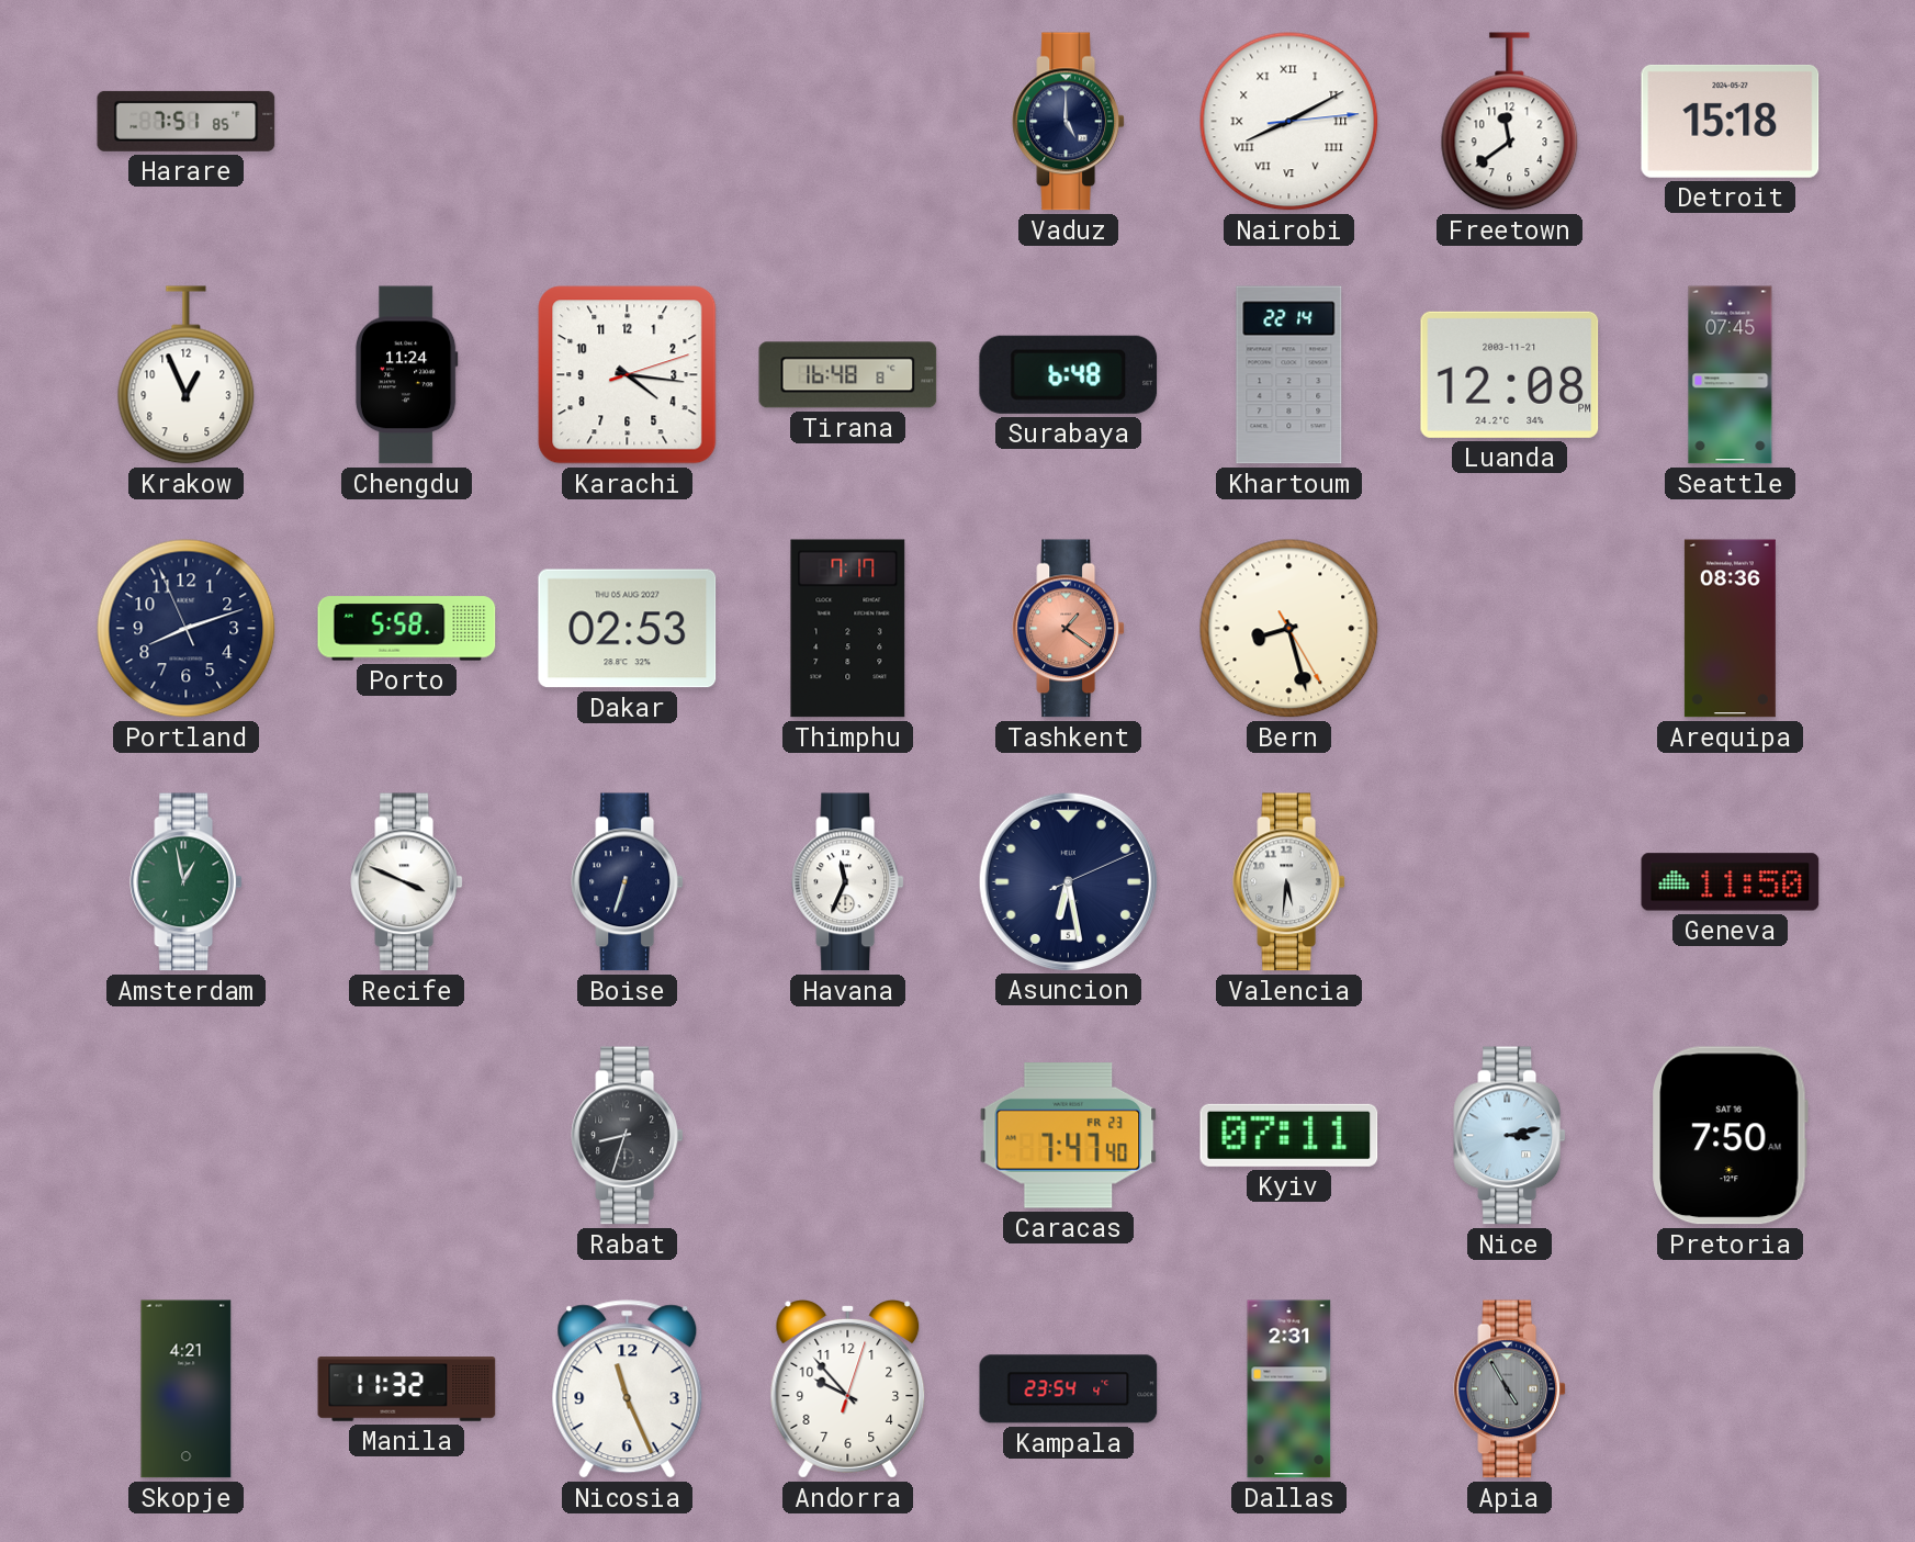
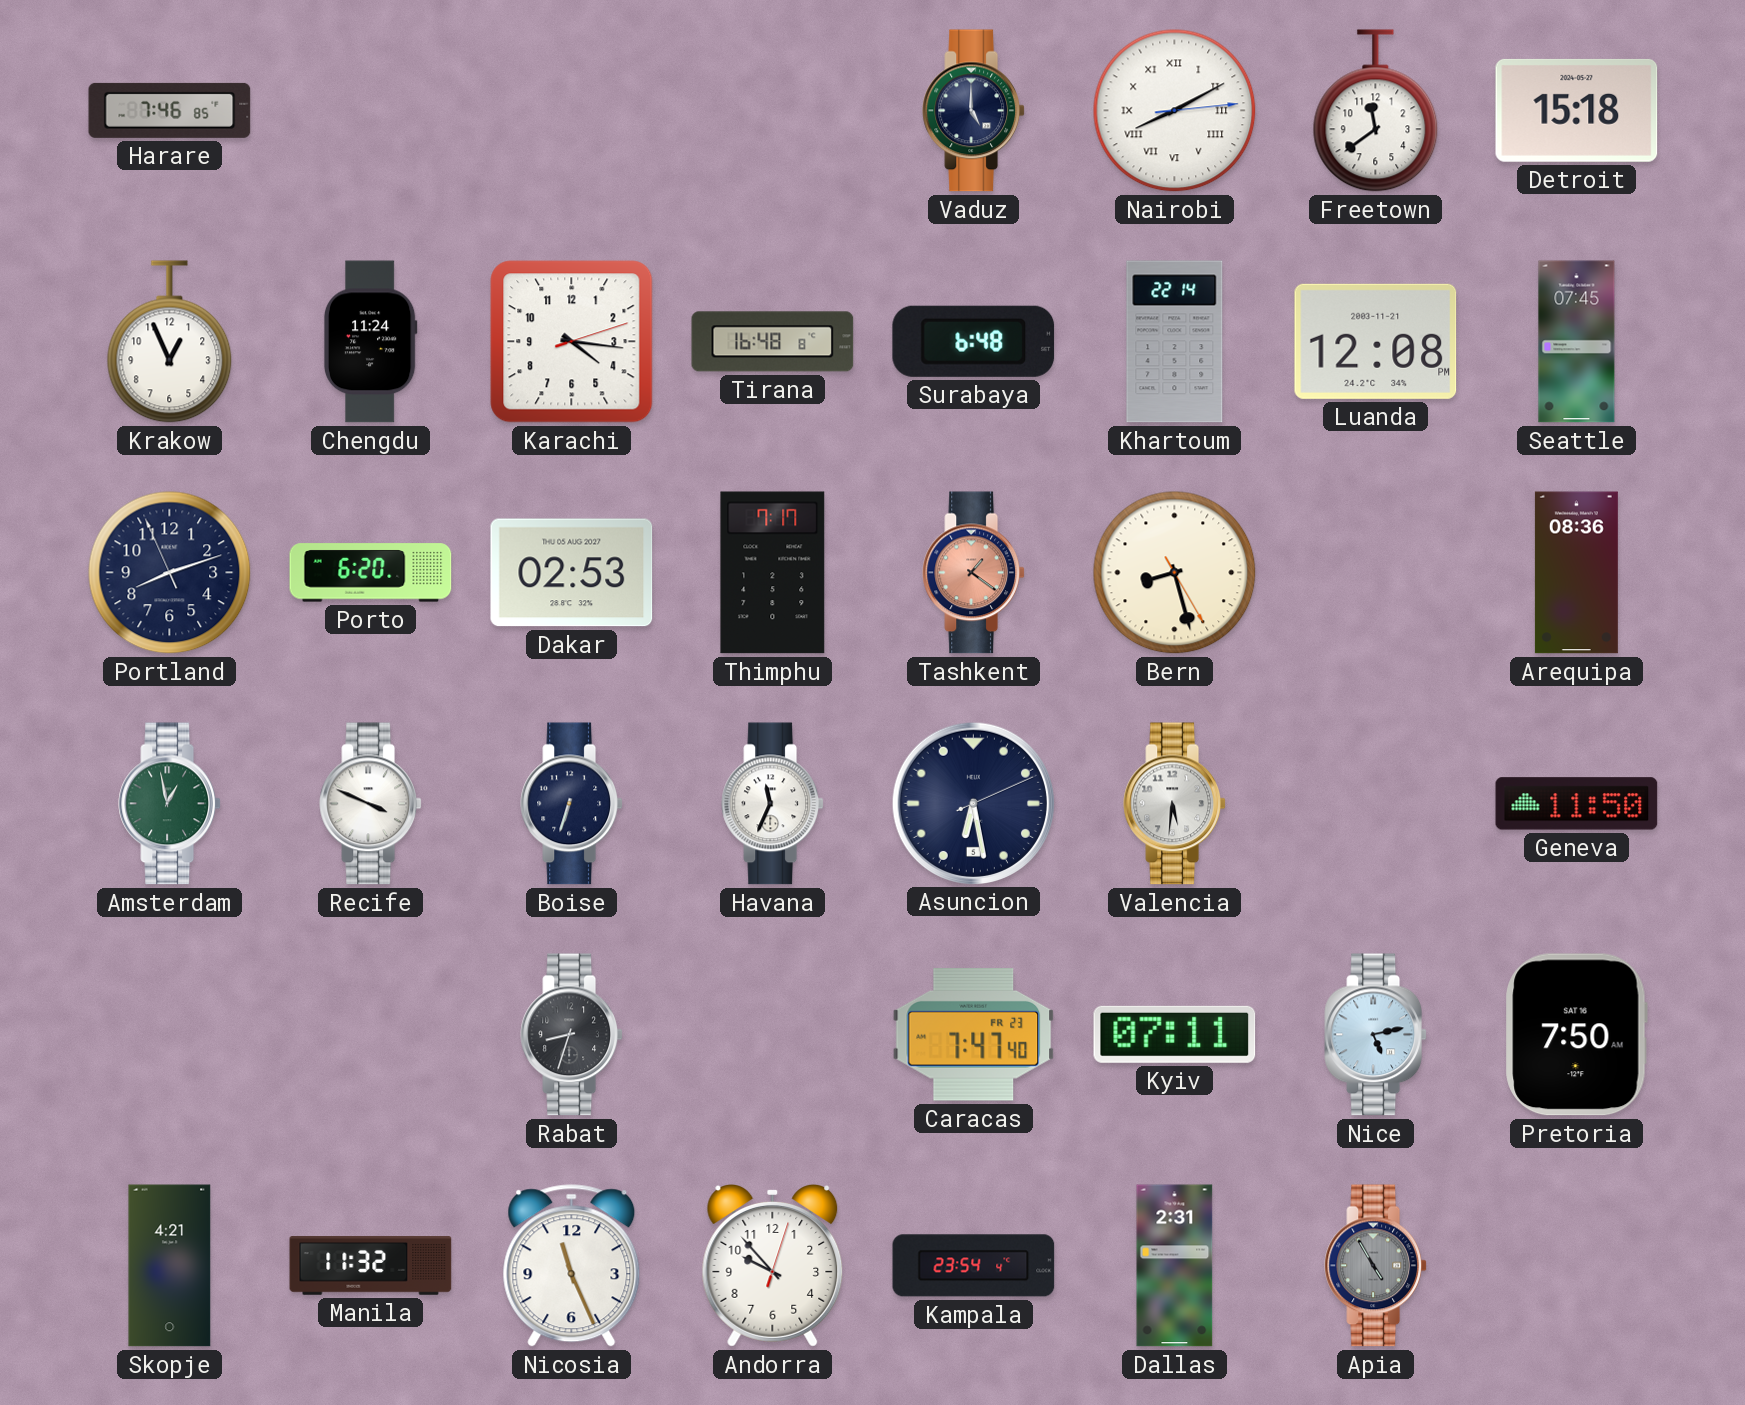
Harare: 7:51 -> 7:46 (170, 110)
Porto: 5:58 -> 6:20 (371, 573)
Nice: 3:13 -> 5:13 (1375, 1035)
